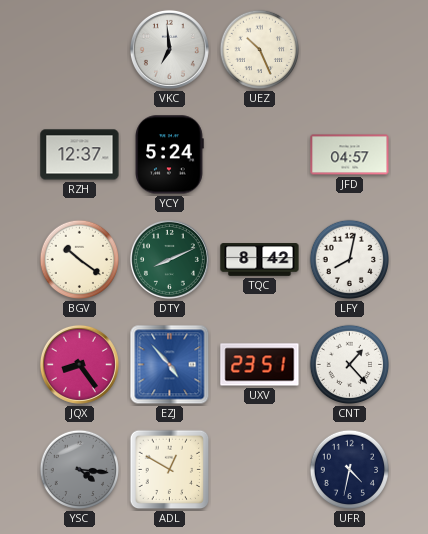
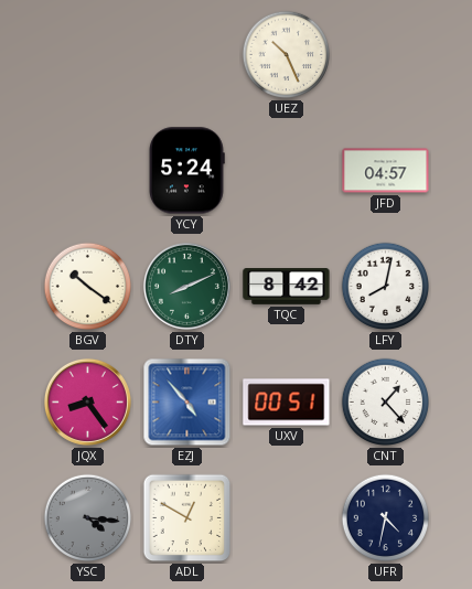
VKC: 6:59 -> none (169, 49)
RZH: 12:37 -> none (80, 155)
UXV: 23:51 -> 00:51 (287, 403)
